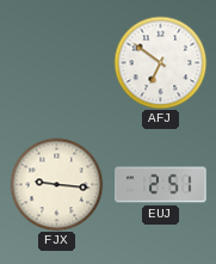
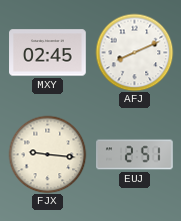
MXY: none -> 02:45 (48, 53)
AFJ: 6:51 -> 8:11 (134, 52)
